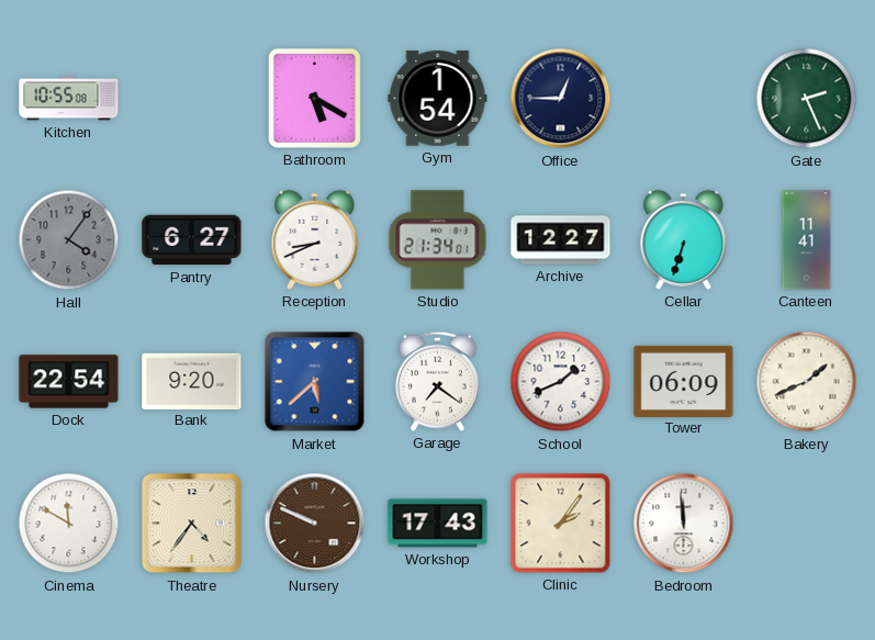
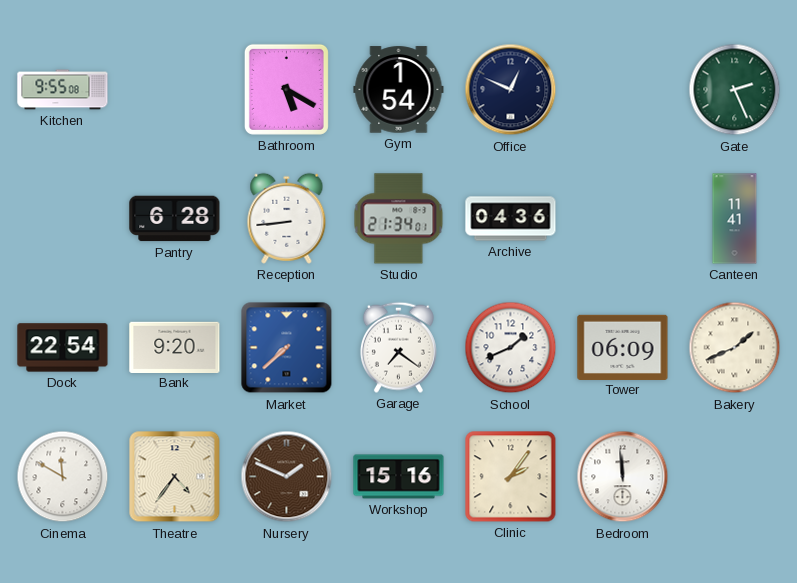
Kitchen: 10:55 -> 9:55 (63, 90)
Office: 12:45 -> 12:49 (511, 90)
Hall: 4:06 -> none (69, 240)
Pantry: 6:27 -> 6:28 (175, 219)
Reception: 8:41 -> 8:44 (287, 218)
Archive: 12:27 -> 04:36 (511, 219)
Cellar: 6:33 -> none (684, 239)
Market: 5:38 -> 7:38 (287, 348)
Nursery: 9:49 -> 1:49 (287, 477)
Workshop: 17:43 -> 15:16 (399, 477)
